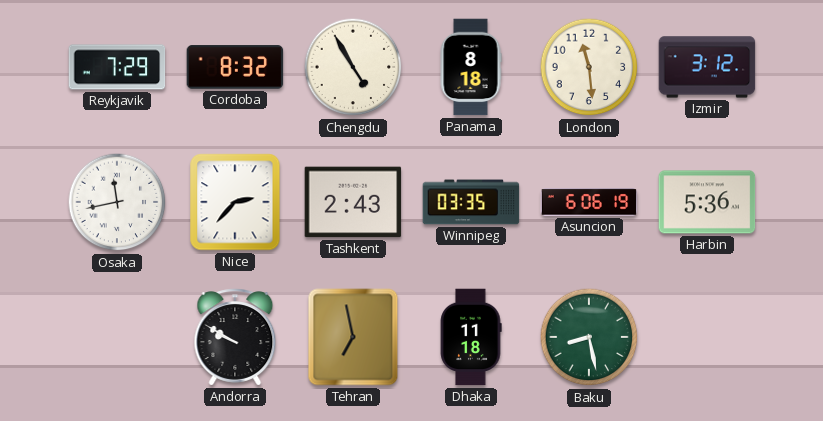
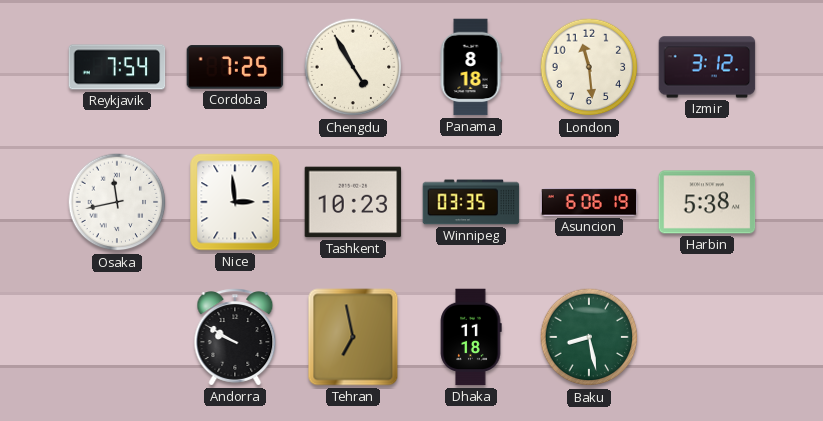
Reykjavik: 7:29 -> 7:54 (117, 67)
Cordoba: 8:32 -> 7:25 (235, 67)
Nice: 2:37 -> 2:59 (235, 202)
Tashkent: 2:43 -> 10:23 (353, 202)
Harbin: 5:36 -> 5:38 (707, 202)
